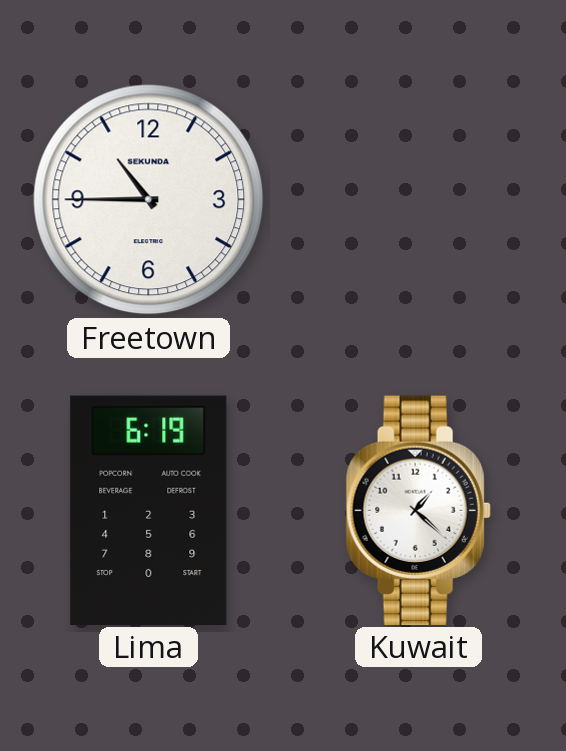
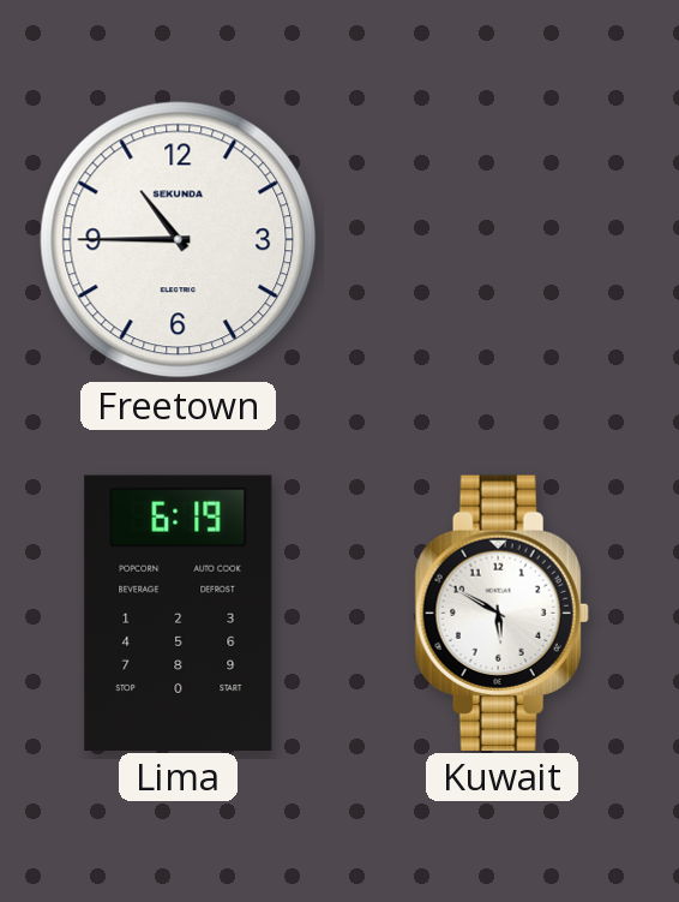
Kuwait: 1:22 -> 5:50 (501, 613)
